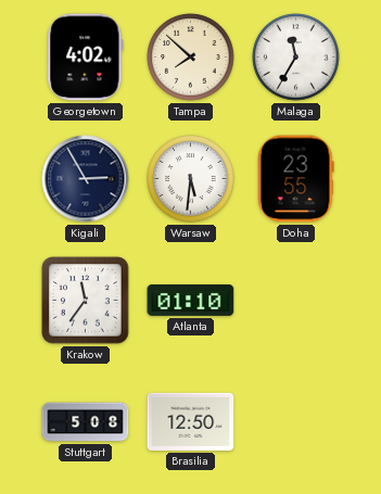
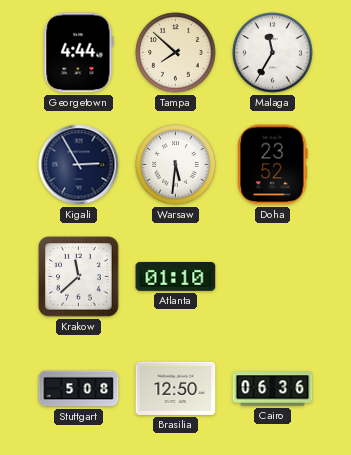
Georgetown: 4:02 -> 4:44 (79, 53)
Doha: 23:55 -> 23:52 (273, 165)
Krakow: 11:36 -> 11:38 (79, 277)
Cairo: none -> 06:36 (273, 389)
